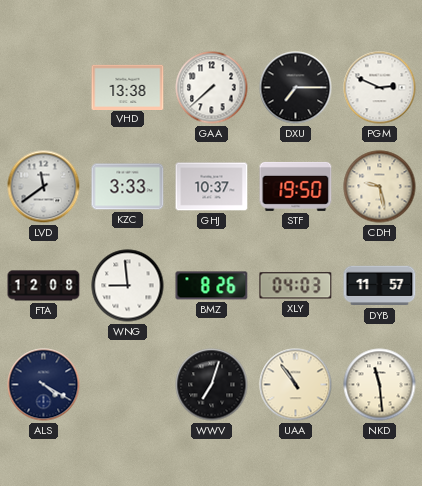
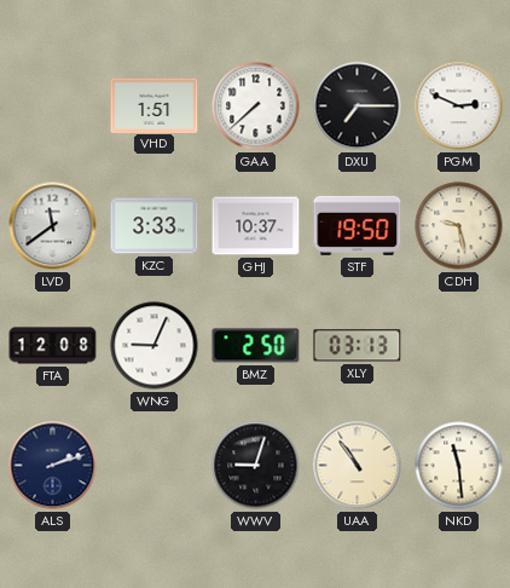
VHD: 13:38 -> 1:51 (155, 105)
WNG: 8:59 -> 9:04 (155, 346)
BMZ: 8:26 -> 2:50 (256, 346)
XLY: 04:03 -> 03:13 (358, 346)
DYB: 11:57 -> none (380, 286)
ALS: 4:20 -> 2:12 (53, 466)
WWV: 7:03 -> 9:03 (256, 466)
